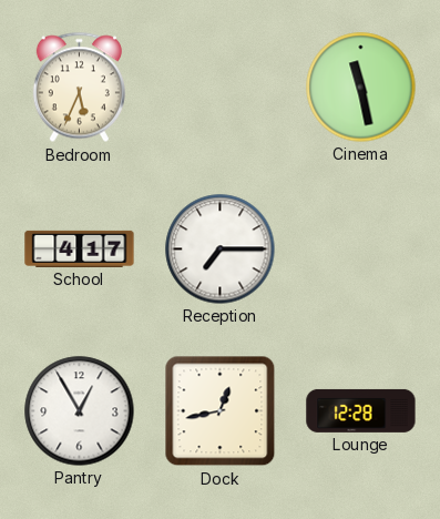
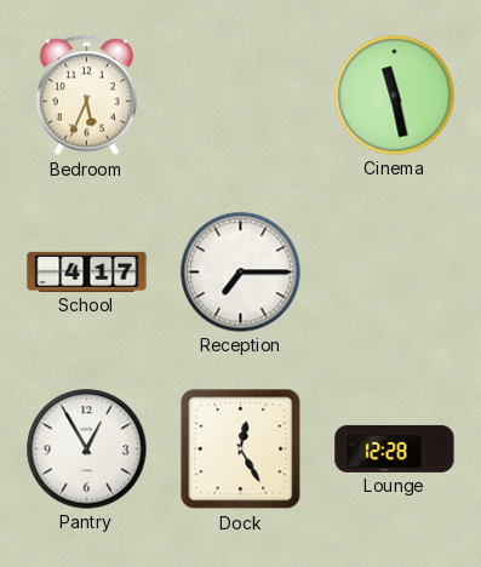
Dock: 12:43 -> 12:25 (241, 449)
